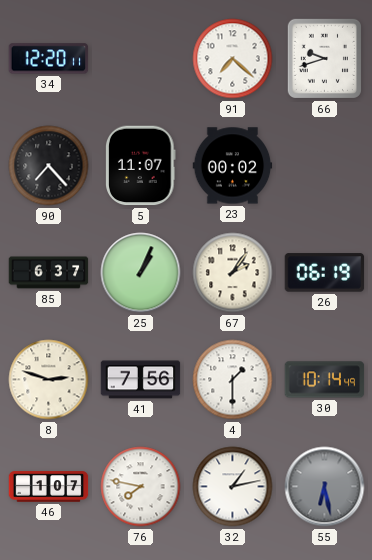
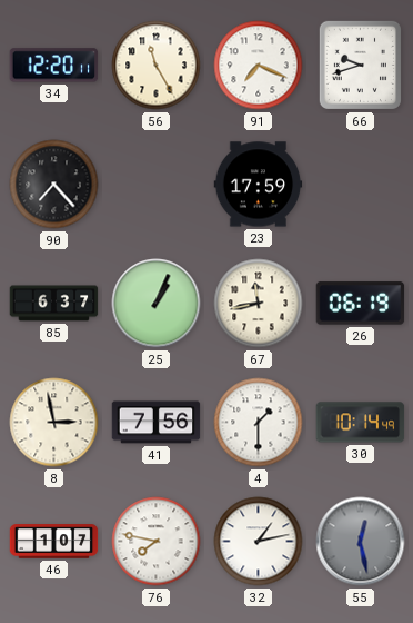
56: none -> 11:25 (157, 66)
91: 7:22 -> 7:19 (259, 66)
5: 11:07 -> none (141, 166)
23: 00:02 -> 17:59 (259, 185)
67: 2:06 -> 11:43 (259, 304)
8: 2:48 -> 2:58 (54, 423)
55: 6:28 -> 12:28 (361, 542)
